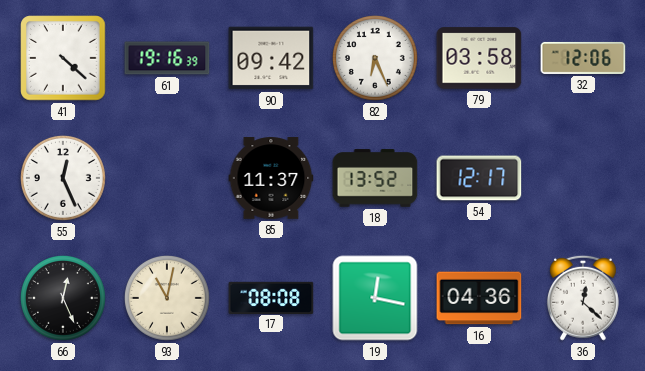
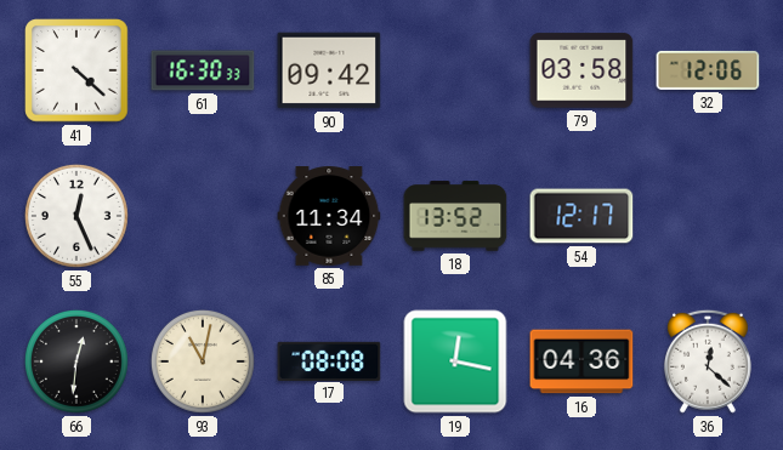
61: 19:16 -> 16:30 (203, 70)
82: 6:26 -> none (375, 58)
85: 11:37 -> 11:34 (329, 216)
66: 12:26 -> 12:31 (76, 361)
